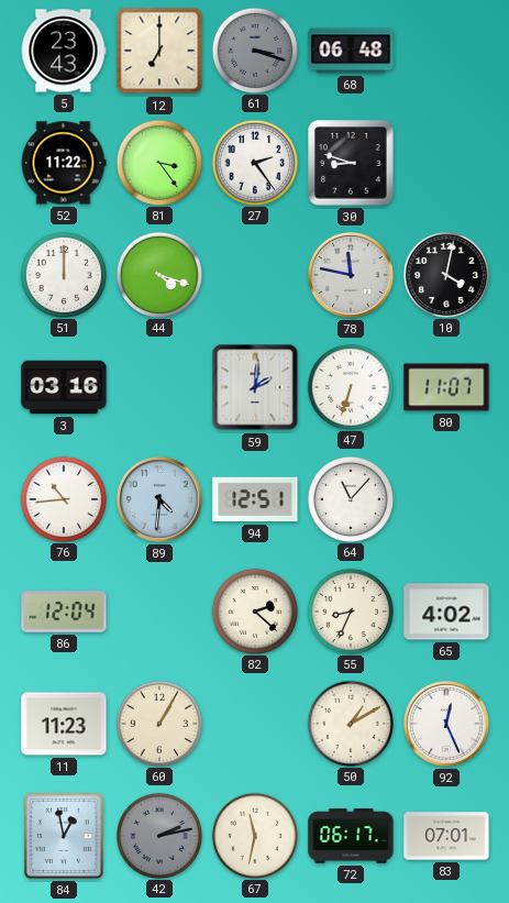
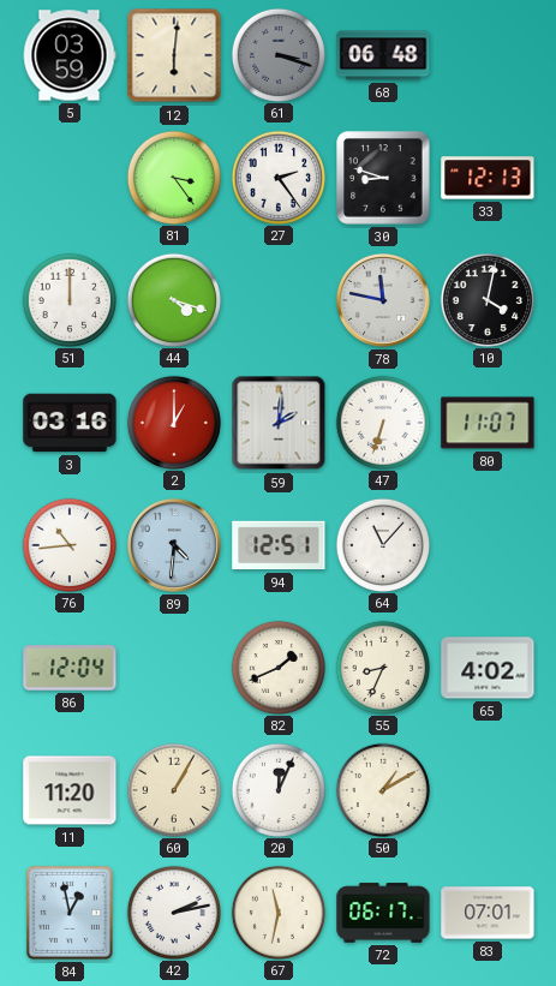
5: 23:43 -> 03:59 (70, 55)
12: 7:00 -> 6:01 (174, 55)
52: 11:22 -> none (64, 163)
33: none -> 12:13 (488, 178)
2: none -> 1:00 (173, 422)
82: 2:22 -> 1:41 (277, 667)
11: 11:23 -> 11:20 (70, 790)
20: none -> 12:04 (277, 789)
92: 12:26 -> none (446, 724)
42 dial: grey -> white (173, 912)
